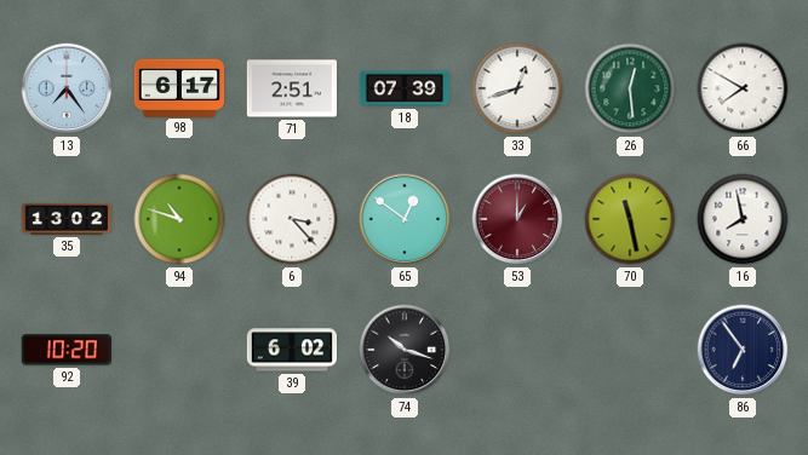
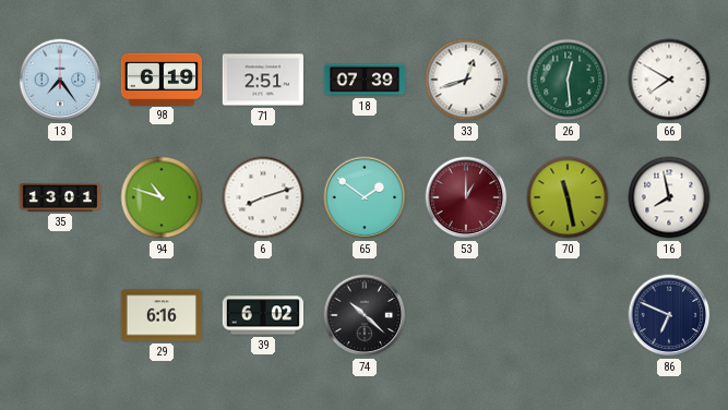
98: 6:17 -> 6:19 (160, 79)
35: 13:02 -> 13:01 (60, 197)
6: 3:23 -> 8:12 (263, 197)
65: 12:51 -> 1:51 (365, 197)
92: 10:20 -> none (67, 350)
29: none -> 6:16 (160, 315)
74: 10:18 -> 10:22 (365, 315)
86: 6:54 -> 6:49 (669, 315)
